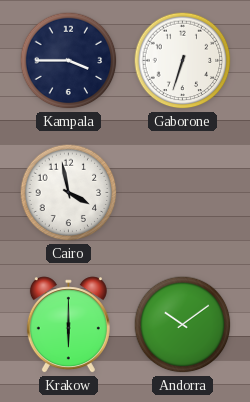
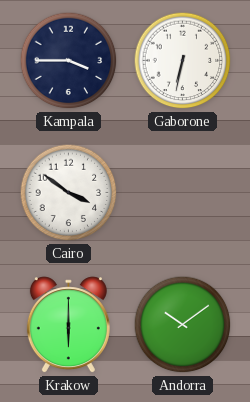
Gaborone: 6:33 -> 6:32 (183, 61)
Cairo: 3:58 -> 3:51 (69, 193)
